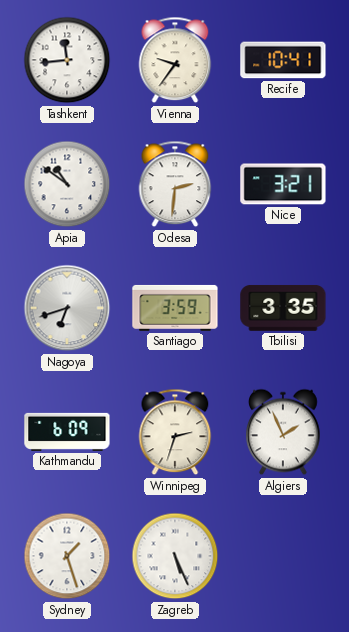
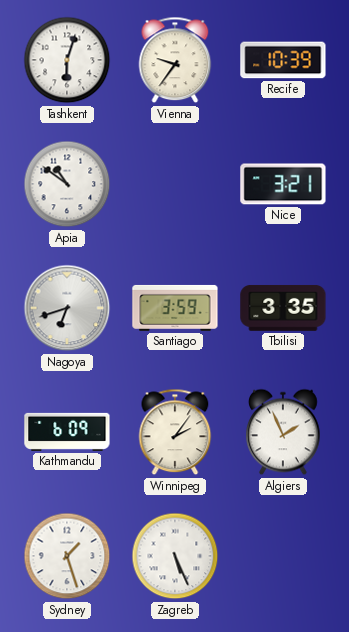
Tashkent: 11:44 -> 6:03 (67, 60)
Recife: 10:41 -> 10:39 (283, 60)
Odesa: 2:31 -> none (175, 184)
Winnipeg: 2:33 -> 2:06 (175, 432)
